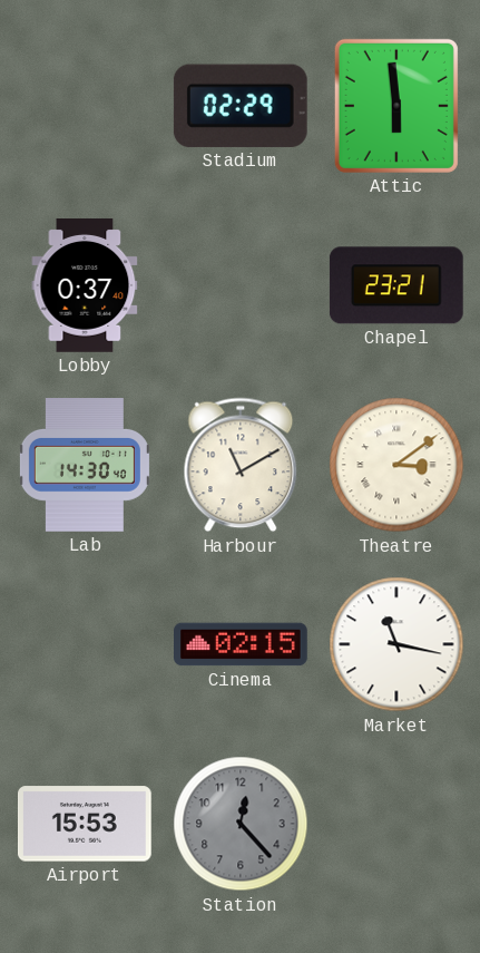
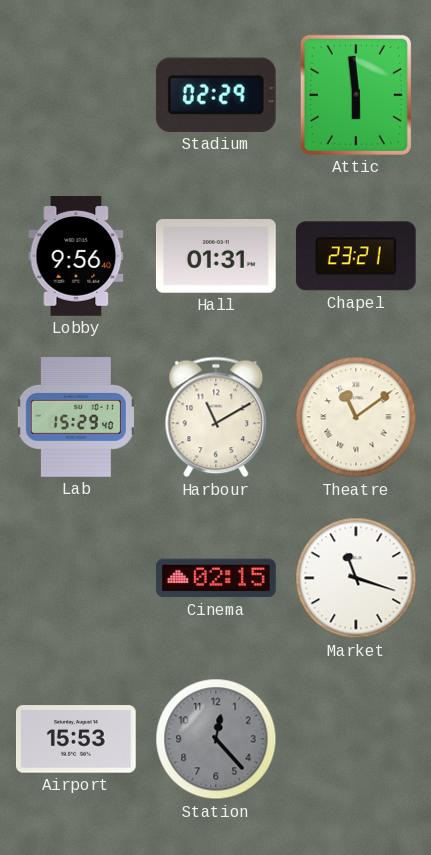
Lobby: 0:37 -> 9:56 (76, 257)
Hall: none -> 01:31 (216, 257)
Lab: 14:30 -> 15:29 (76, 418)
Theatre: 3:09 -> 11:09 (356, 417)
Market: 11:17 -> 11:18 (356, 578)
